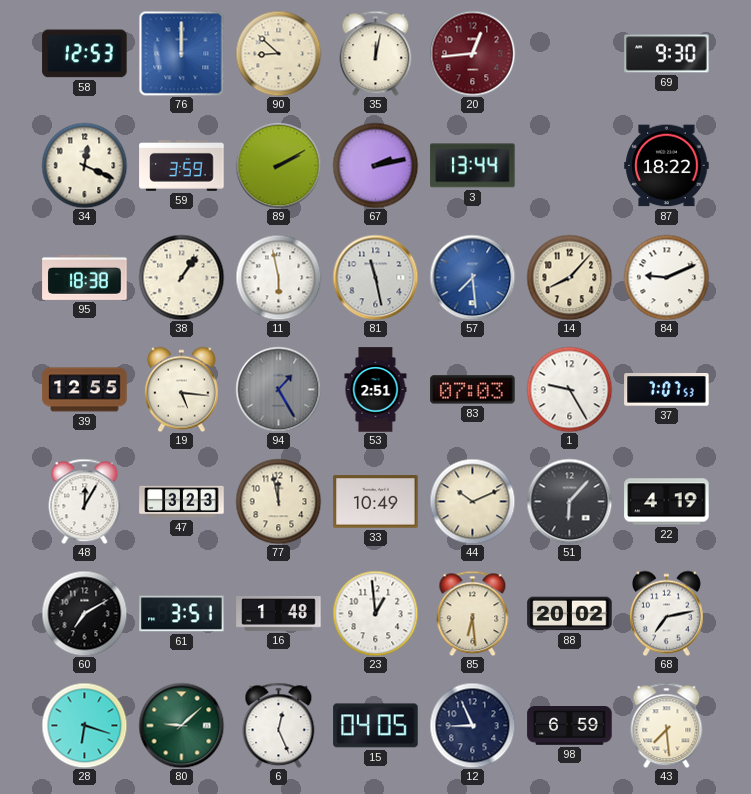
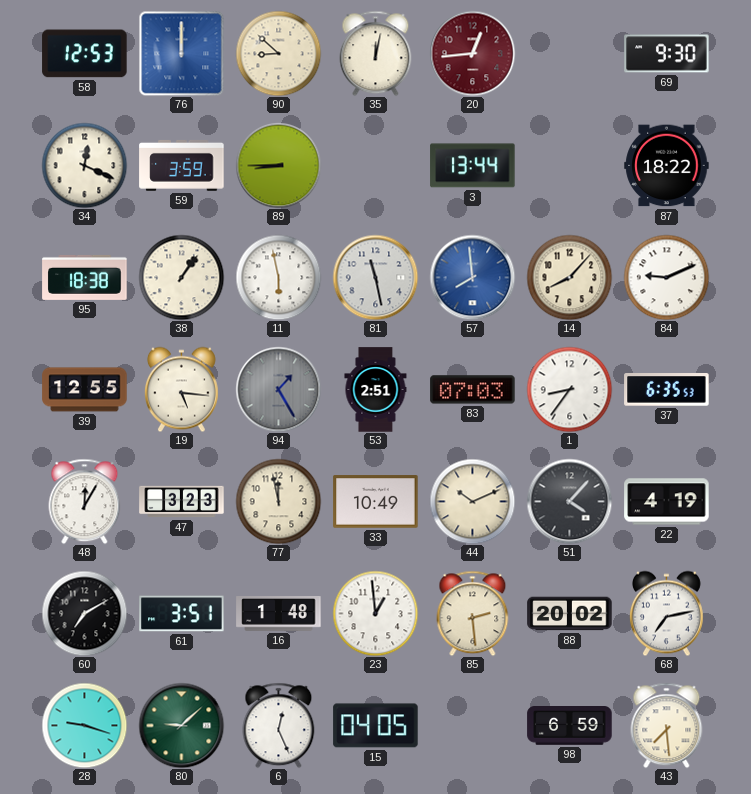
89: 2:10 -> 8:45 (278, 165)
67: 2:13 -> none (375, 165)
57: 7:29 -> 7:59 (472, 277)
1: 9:25 -> 8:36 (569, 389)
37: 7:07 -> 6:35 (667, 390)
51: 6:07 -> 4:07 (569, 501)
85: 6:29 -> 2:29 (473, 613)
28: 6:18 -> 9:18 (84, 725)
12: 8:56 -> none (472, 725)
